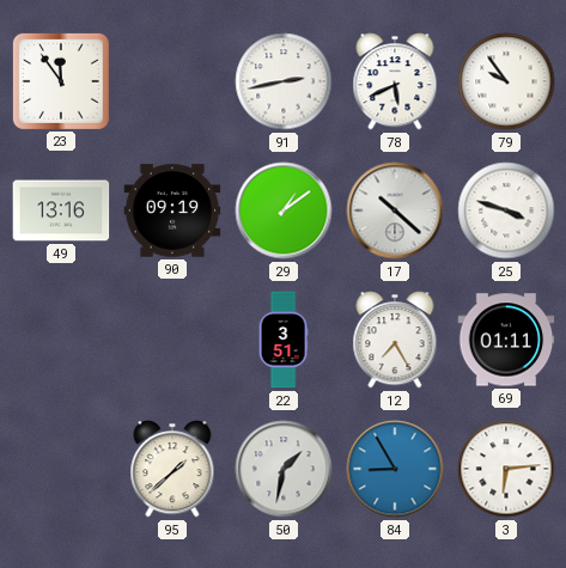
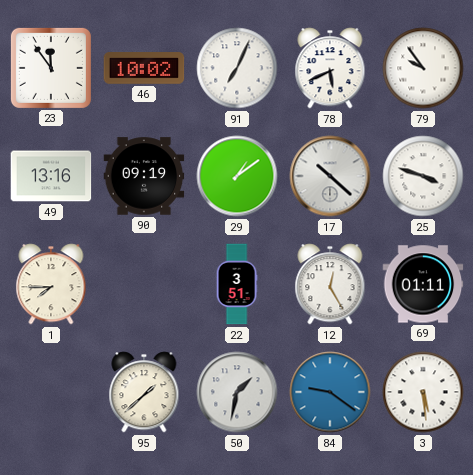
46: none -> 10:02 (144, 68)
91: 2:43 -> 7:04 (237, 68)
1: none -> 7:45 (51, 284)
12: 7:25 -> 12:25 (330, 284)
84: 8:55 -> 9:21 (330, 392)
3: 6:14 -> 5:29 (423, 392)
